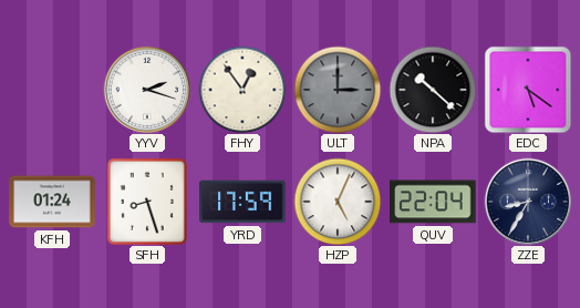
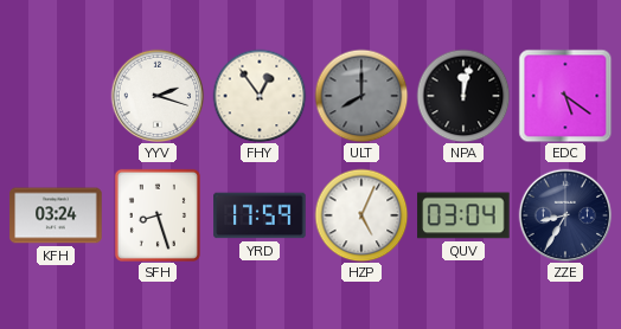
ULT: 3:00 -> 8:00 (361, 96)
NPA: 10:22 -> 12:02 (463, 96)
KFH: 01:24 -> 03:24 (56, 215)
QUV: 22:04 -> 03:04 (463, 215)
